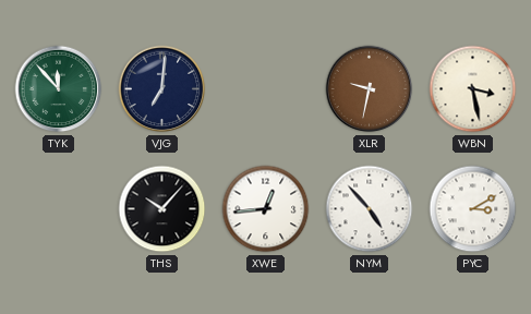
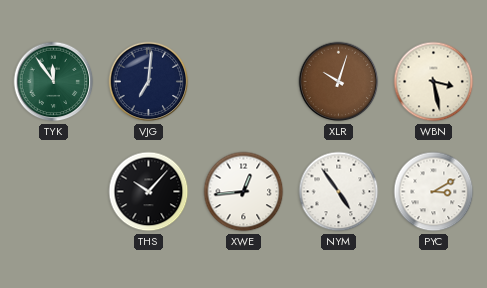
TYK: 11:53 -> 11:54 (54, 82)
XLR: 9:32 -> 10:03 (339, 82)
NYM: 4:53 -> 4:54 (339, 192)
